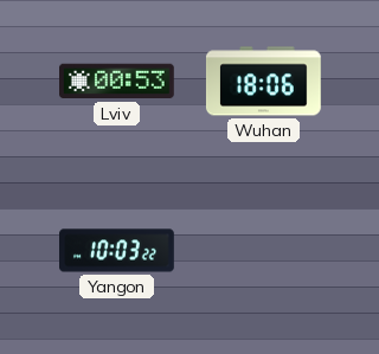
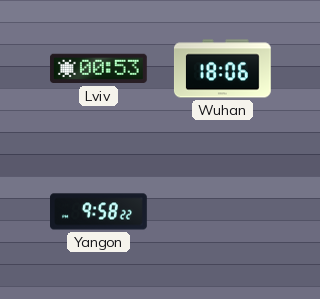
Yangon: 10:03 -> 9:58 (99, 212)
